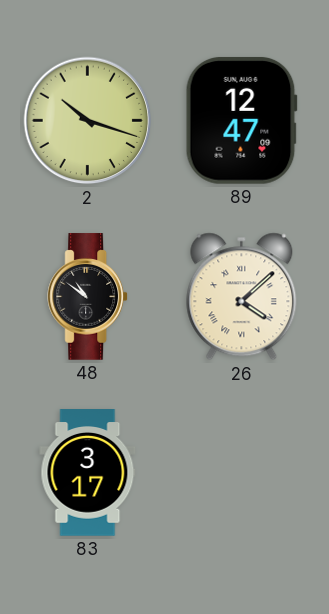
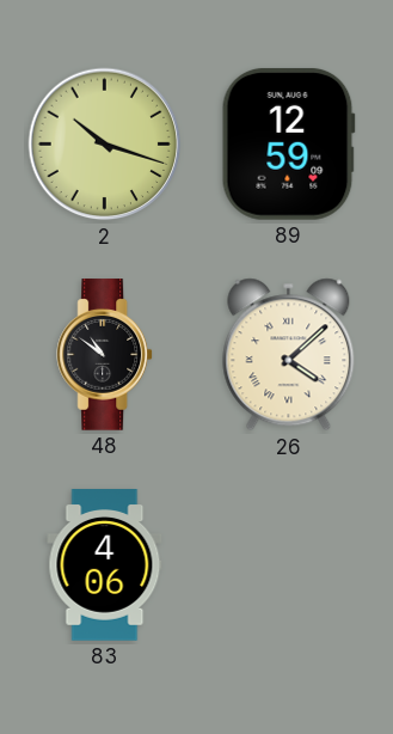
89: 12:47 -> 12:59 (288, 143)
83: 3:17 -> 4:06 (105, 565)
